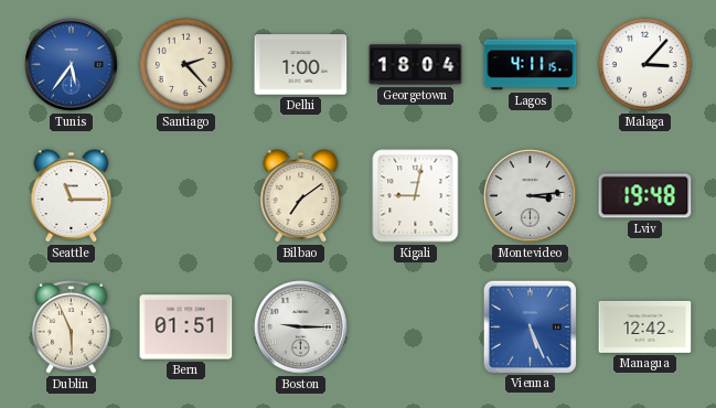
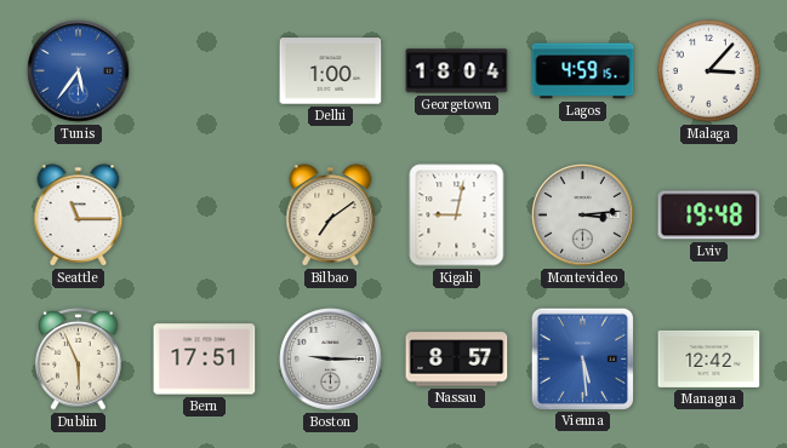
Santiago: 2:23 -> none (185, 64)
Lagos: 4:11 -> 4:59 (583, 71)
Bern: 01:51 -> 17:51 (205, 360)
Nassau: none -> 8:57 (457, 360)
Vienna: 5:26 -> 5:29 (582, 358)
